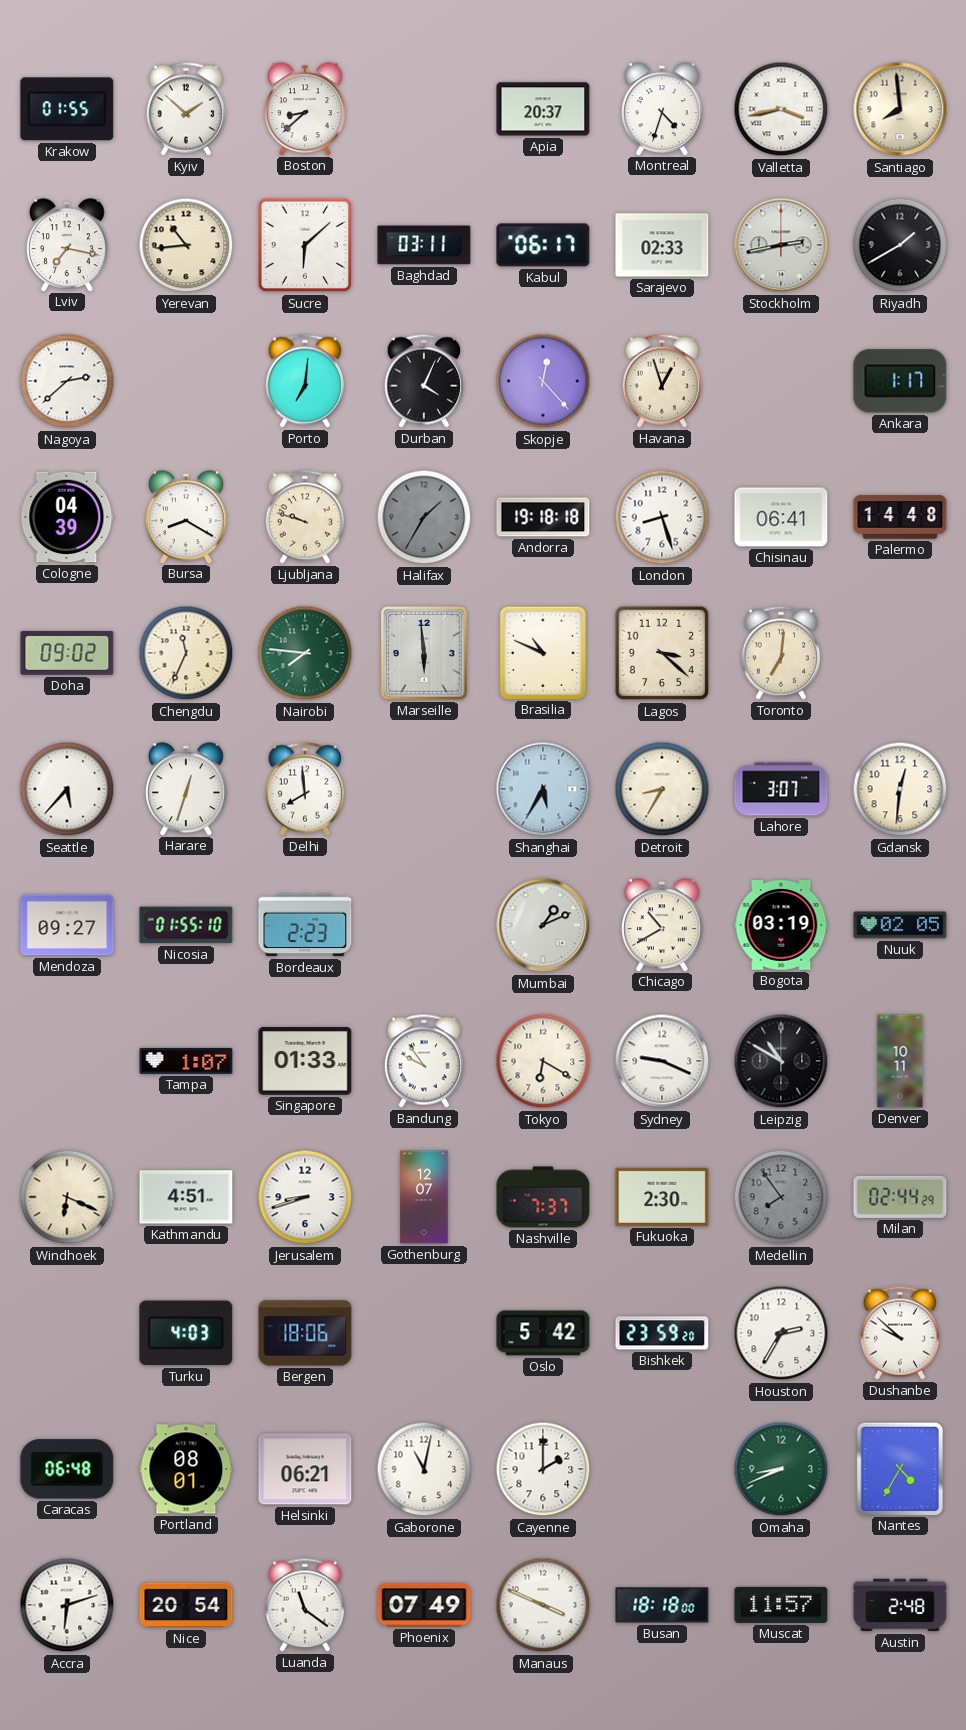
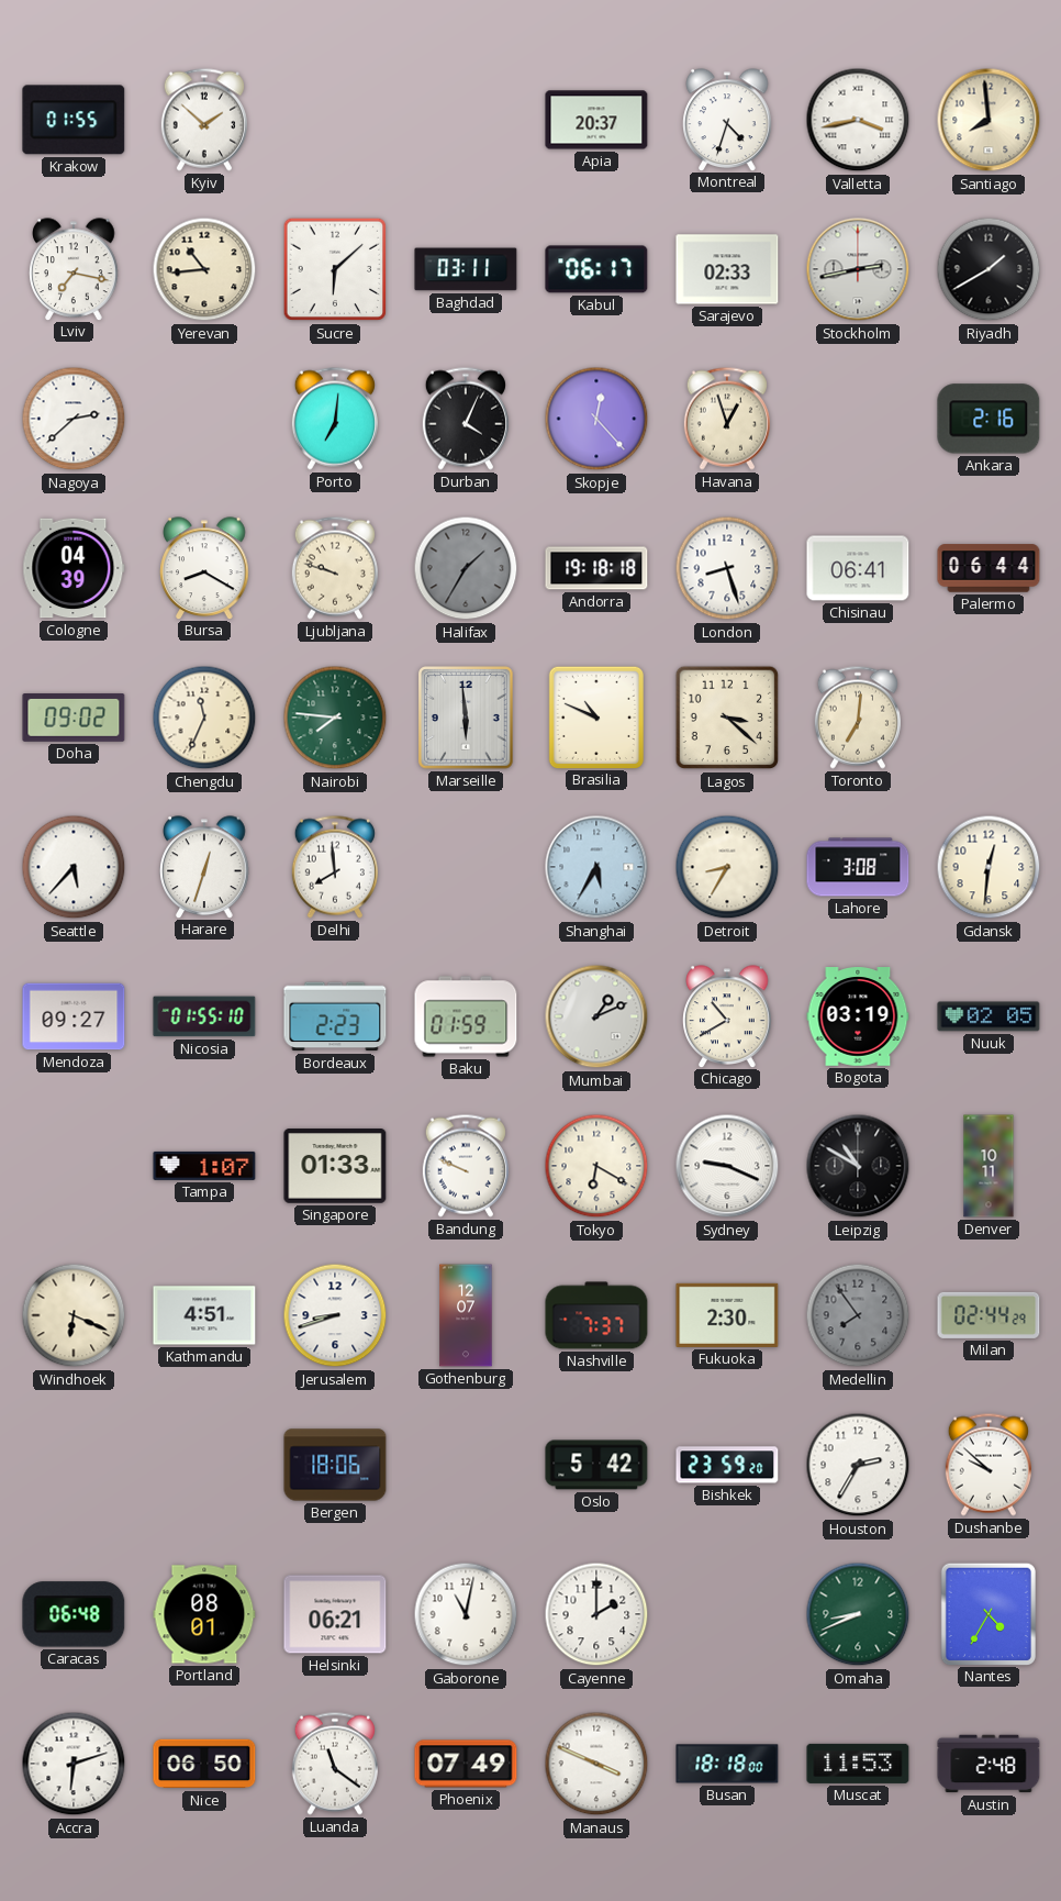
Boston: 8:38 -> none (305, 109)
Ankara: 1:17 -> 2:16 (989, 419)
Palermo: 14:48 -> 06:44 (989, 568)
Lahore: 3:07 -> 3:08 (858, 867)
Baku: none -> 01:59 (466, 1016)
Bandung: 9:54 -> 9:49 (466, 1166)
Turku: 4:03 -> none (186, 1333)
Nice: 20:54 -> 06:50 (204, 1764)
Muscat: 11:57 -> 11:53 (858, 1764)
